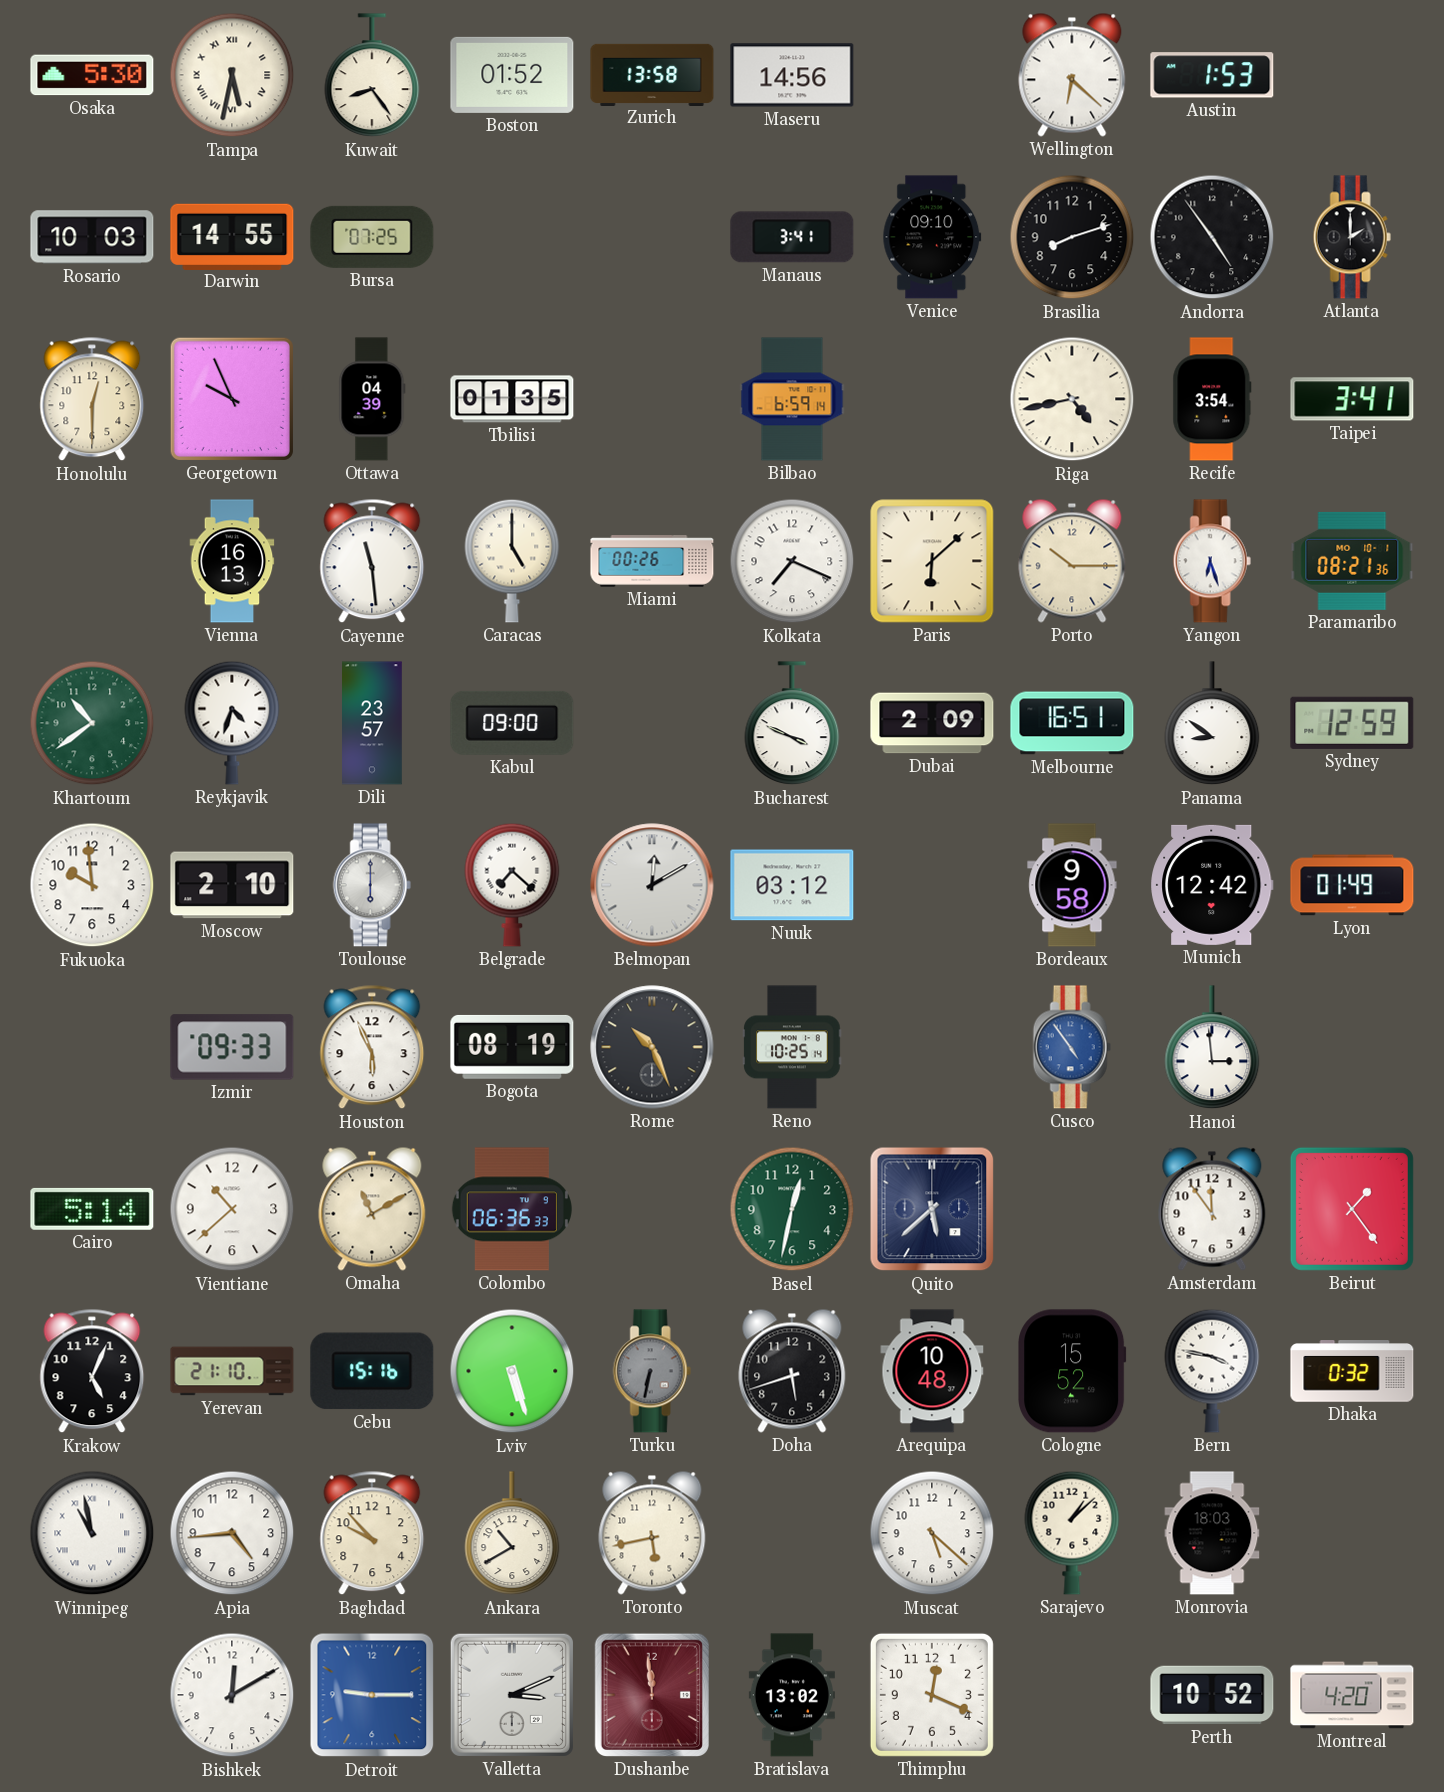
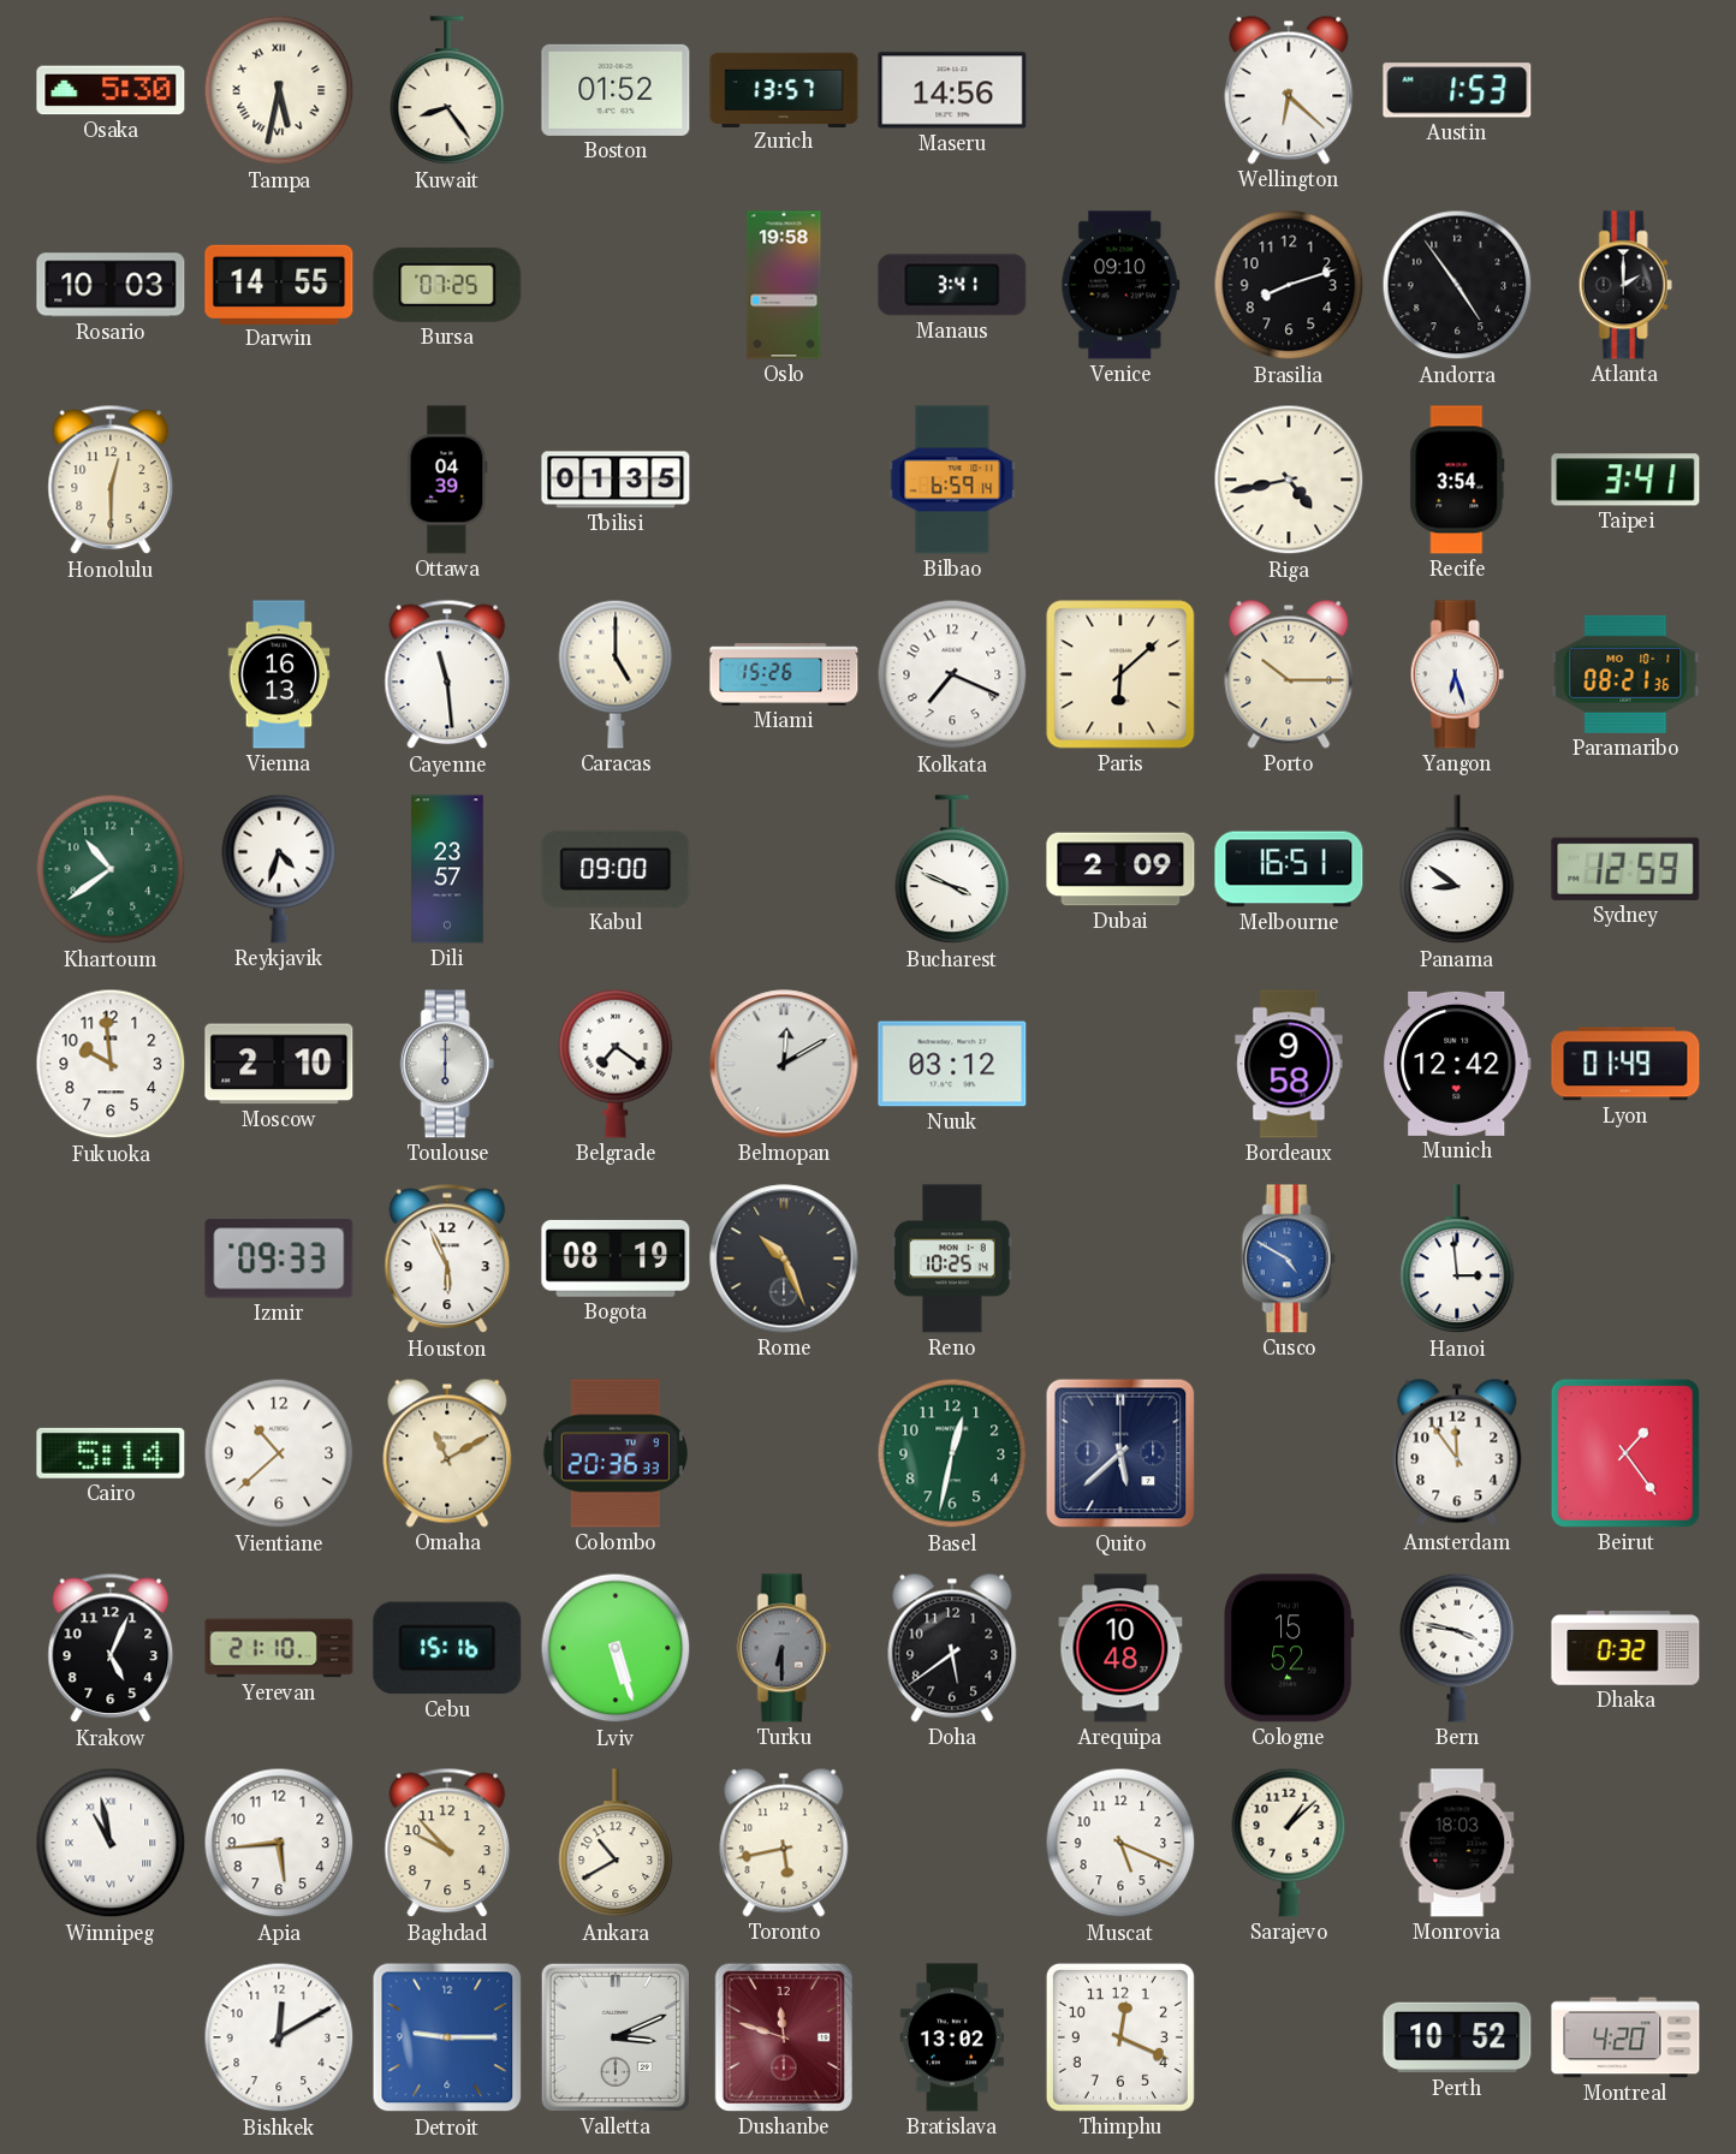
Zurich: 13:58 -> 13:57 (784, 89)
Oslo: none -> 19:58 (784, 285)
Georgetown: 9:56 -> none (232, 399)
Miami: 00:26 -> 15:26 (784, 674)
Belgrade: 7:22 -> 7:21 (616, 1064)
Cusco: 4:54 -> 4:50 (1289, 1259)
Colombo: 06:36 -> 20:36 (616, 1453)
Turku: 6:32 -> 6:30 (784, 1648)
Doha: 5:42 -> 5:39 (952, 1648)
Apia: 4:44 -> 5:44 (279, 1843)
Muscat: 5:22 -> 5:19 (1120, 1843)
Dushanbe: 11:59 -> 11:48 (784, 2037)
